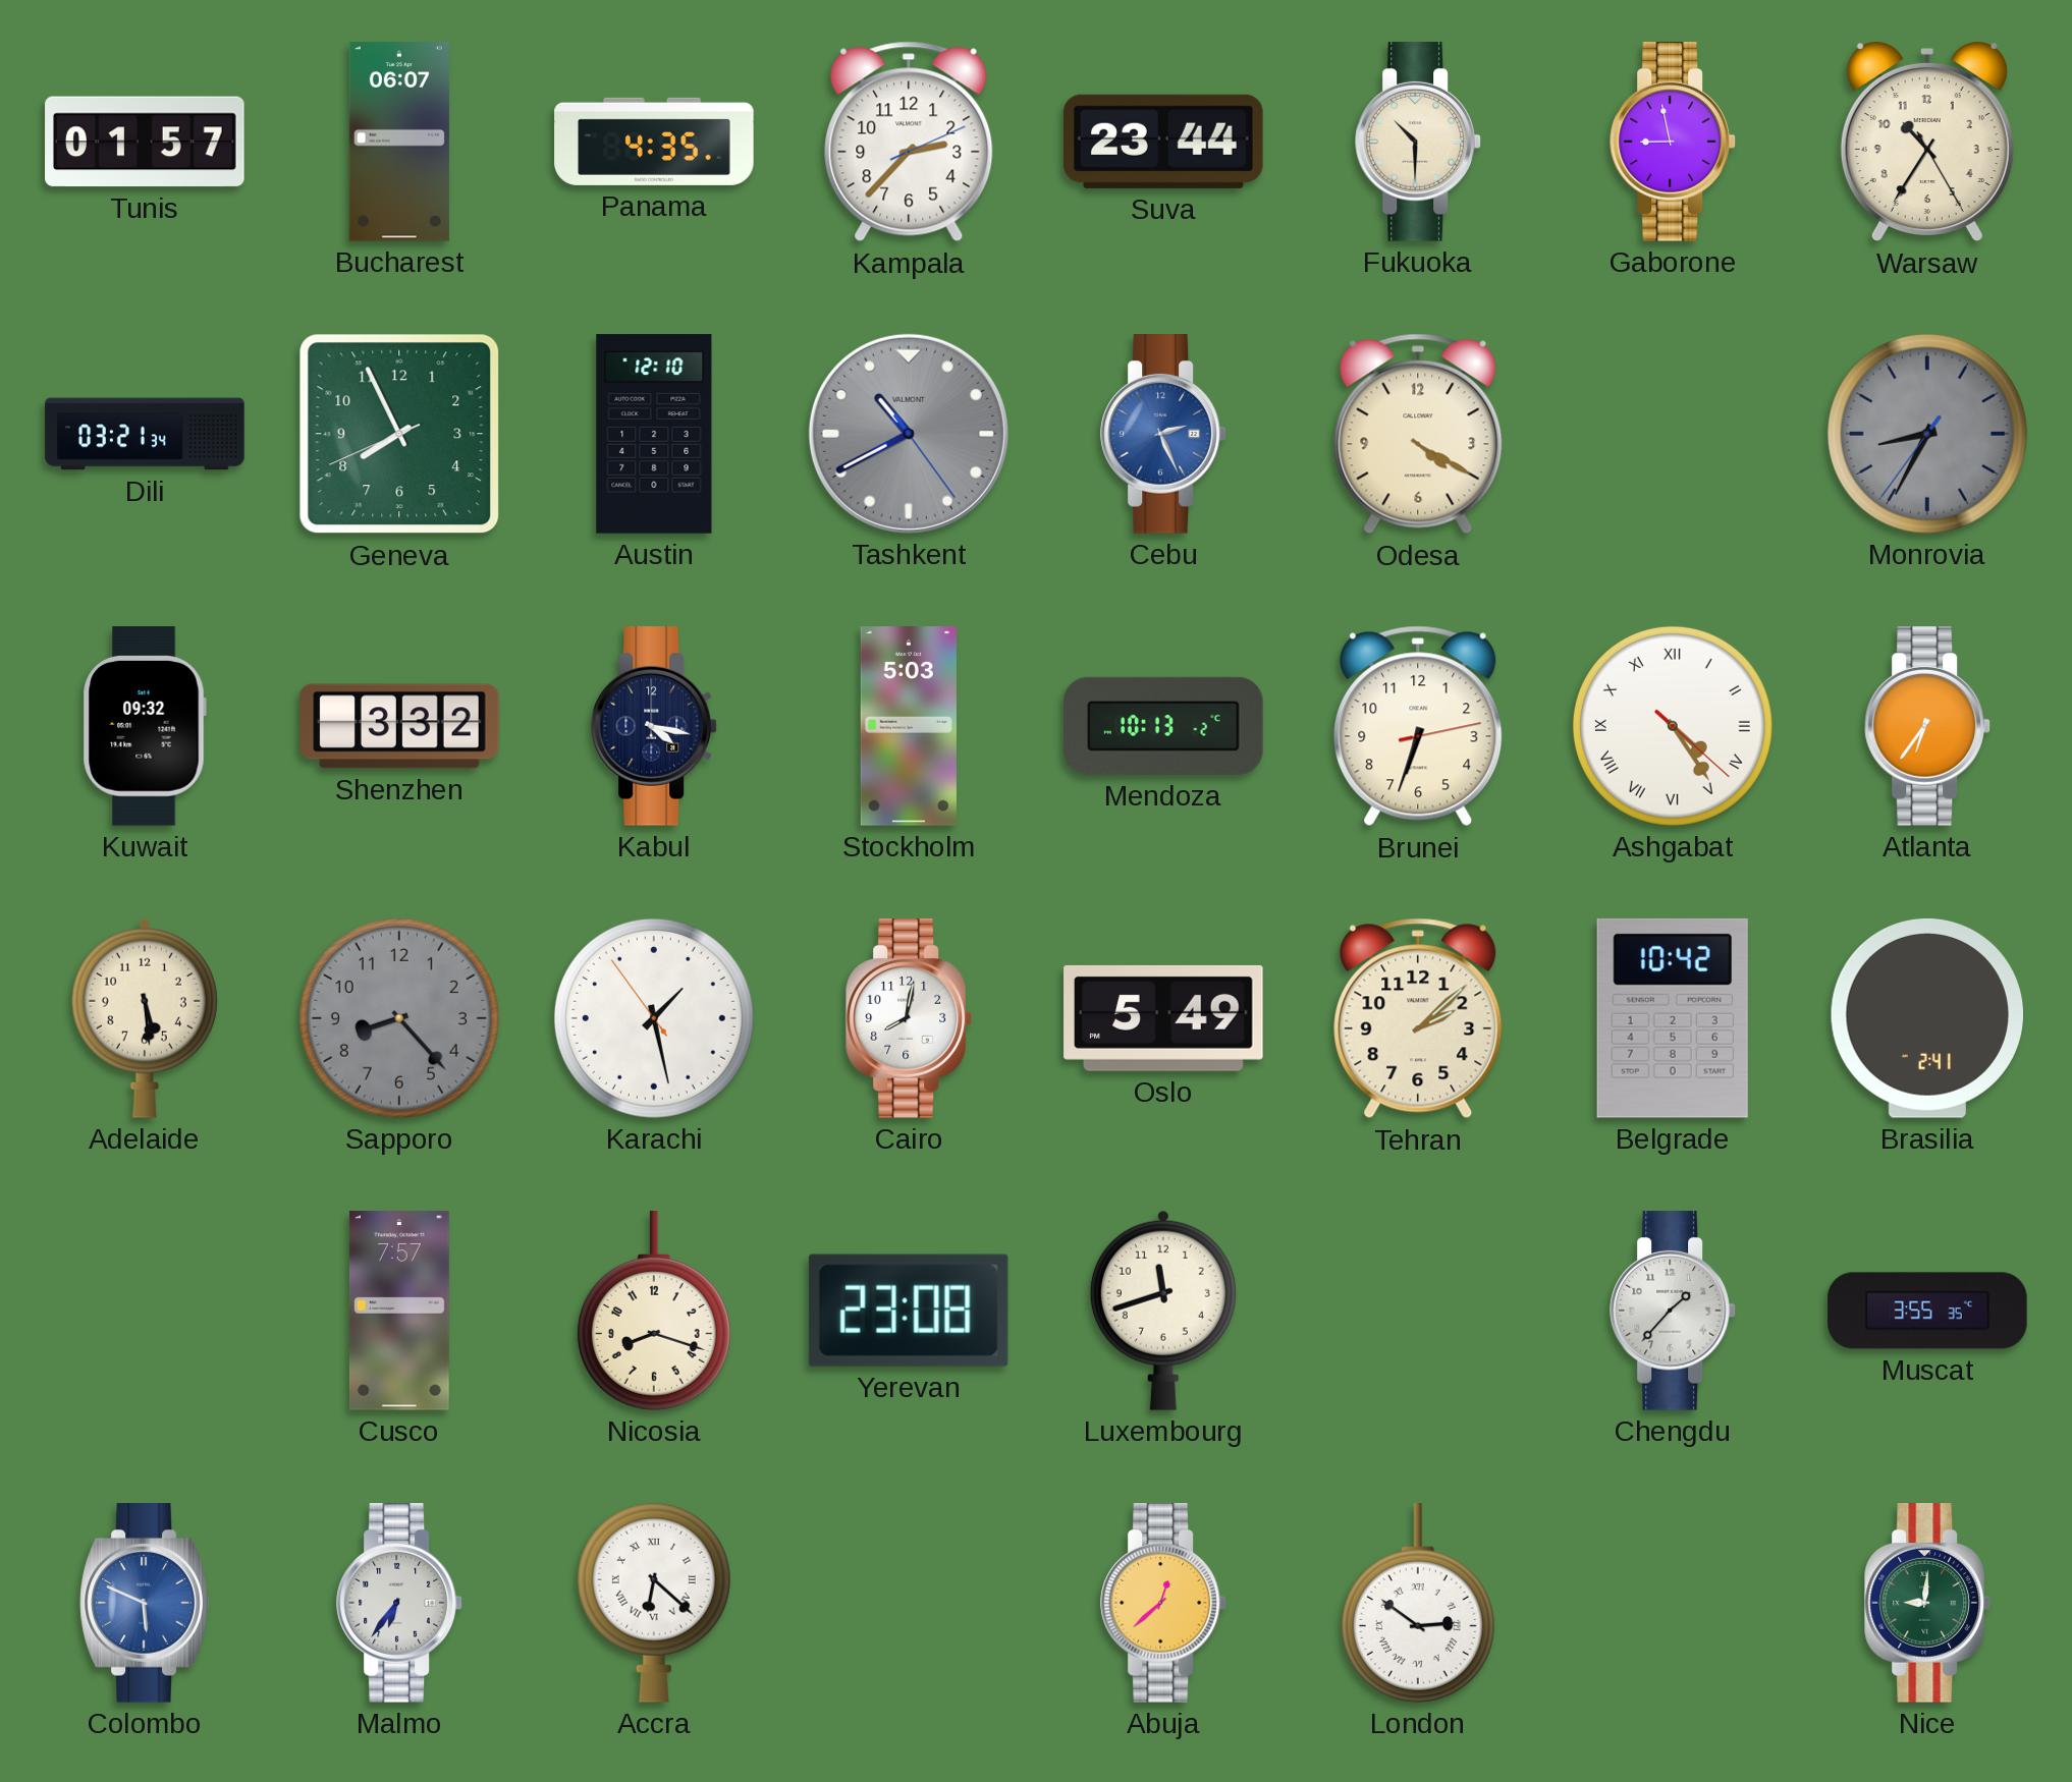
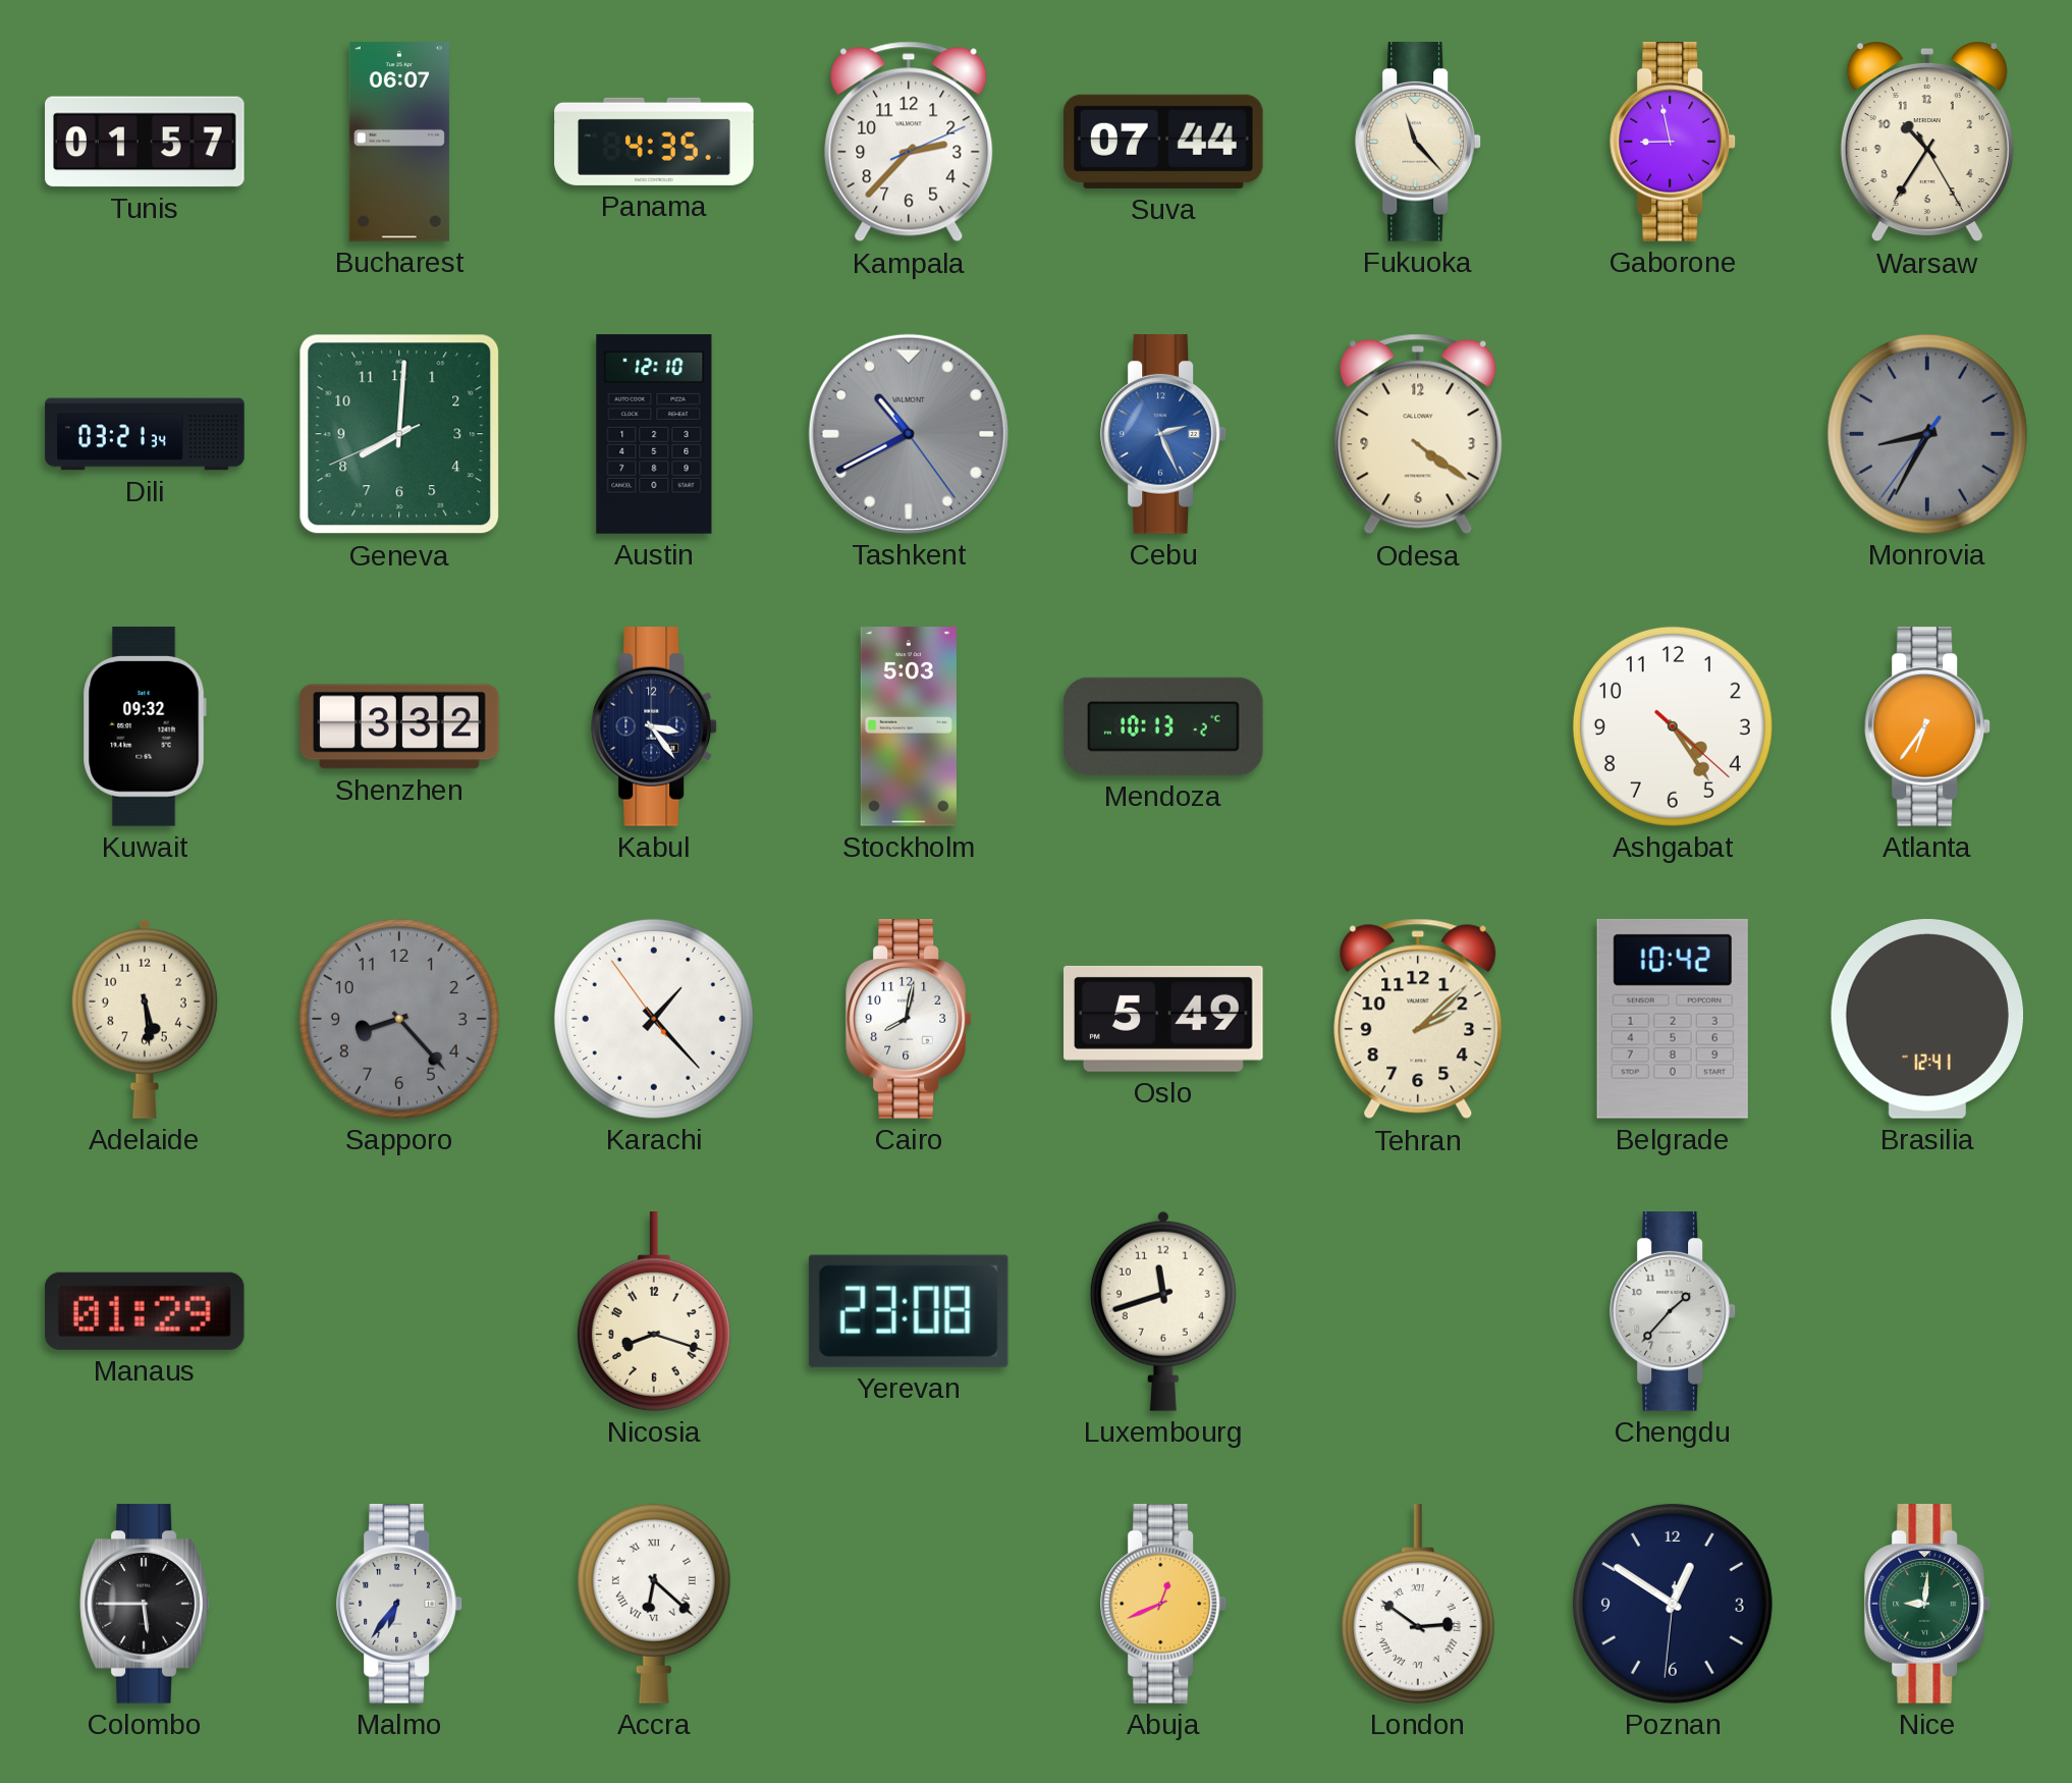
Suva: 23:44 -> 07:44 (1164, 142)
Fukuoka: 10:30 -> 11:23 (1418, 142)
Geneva: 7:55 -> 8:00 (399, 434)
Odesa: 4:20 -> 4:21 (1418, 434)
Kabul: 4:17 -> 3:24 (654, 726)
Brunei: 6:33 -> none (1418, 726)
Ashgabat numerals: Roman -> Arabic (1673, 726)
Karachi: 1:27 -> 1:22 (654, 1019)
Brasilia: 2:41 -> 12:41 (1926, 1019)
Manaus: none -> 01:29 (145, 1311)
Cusco: 7:57 -> none (399, 1311)
Muscat: 3:55 -> none (1927, 1311)
Colombo: 5:49 -> 5:45 (145, 1604)
Colombo dial: blue -> black (145, 1604)
Abuja: 12:38 -> 12:41 (1163, 1604)
Poznan: none -> 12:50 (1673, 1604)
